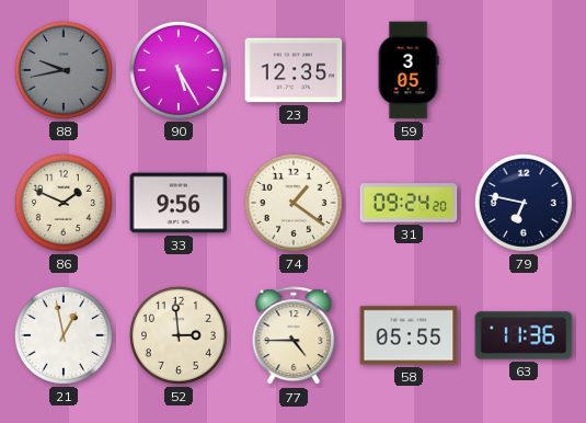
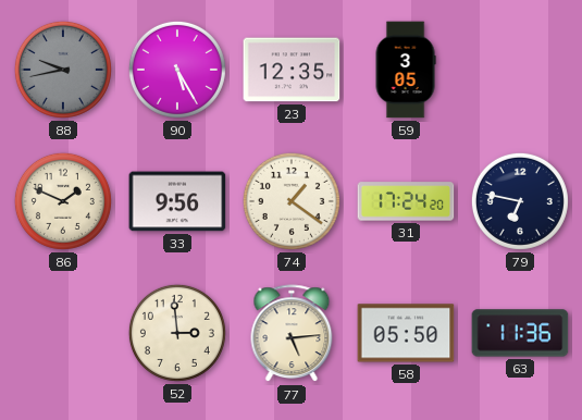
31: 09:24 -> 17:24 (406, 201)
21: 12:58 -> none (64, 335)
77: 4:45 -> 5:14 (292, 334)
58: 05:55 -> 05:50 (406, 333)
